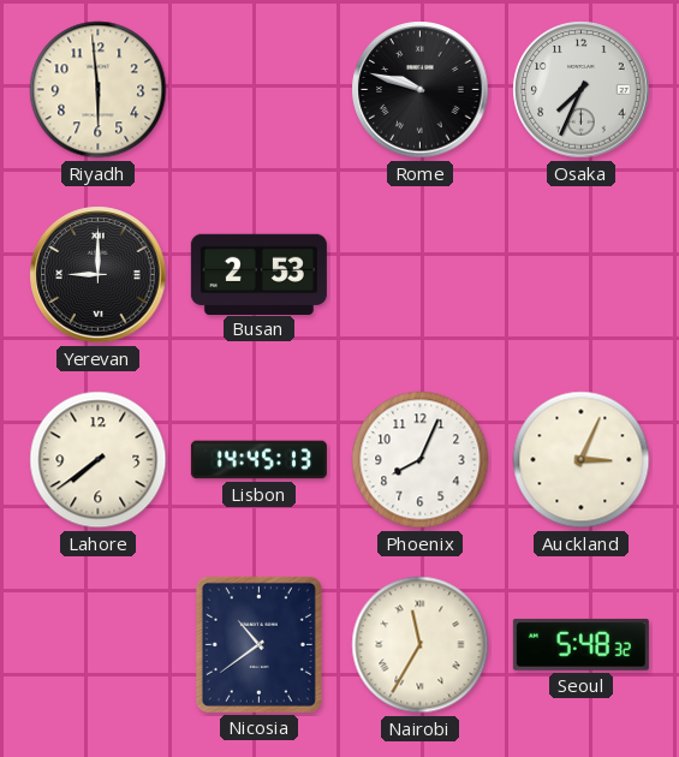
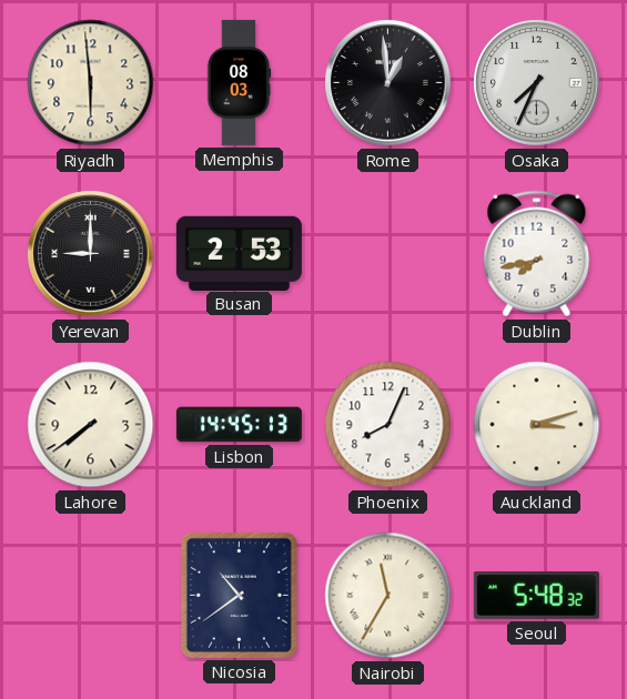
Memphis: none -> 08:03 (239, 82)
Rome: 9:48 -> 12:59 (388, 83)
Dublin: none -> 7:43 (537, 254)
Auckland: 3:04 -> 3:12 (537, 425)
